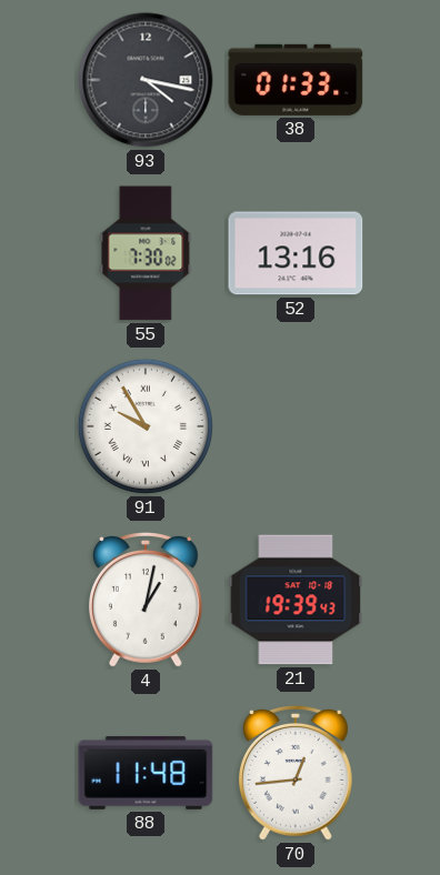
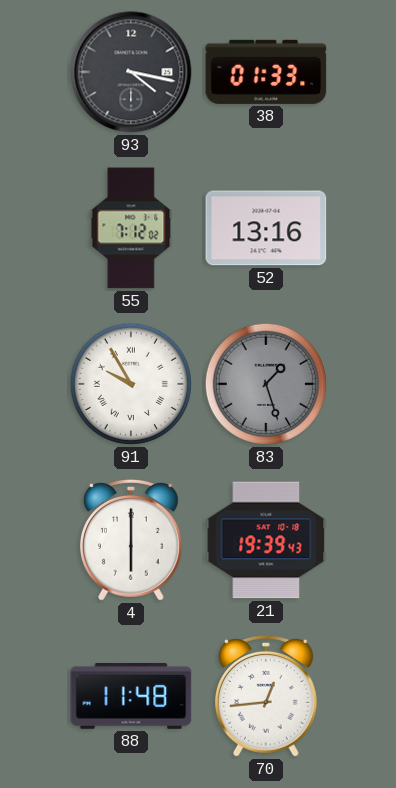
55: 7:30 -> 7:12 (131, 228)
83: none -> 1:27 (266, 384)
4: 1:02 -> 6:00 (131, 541)
